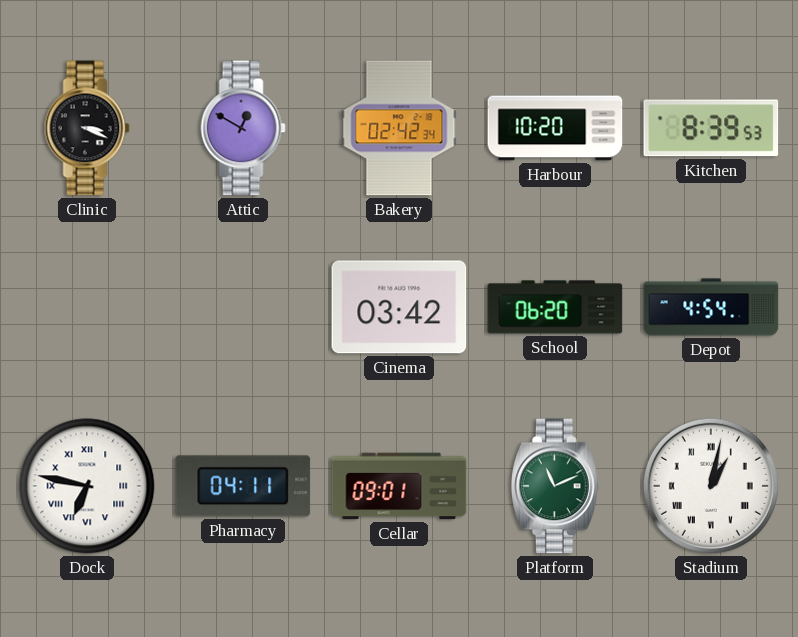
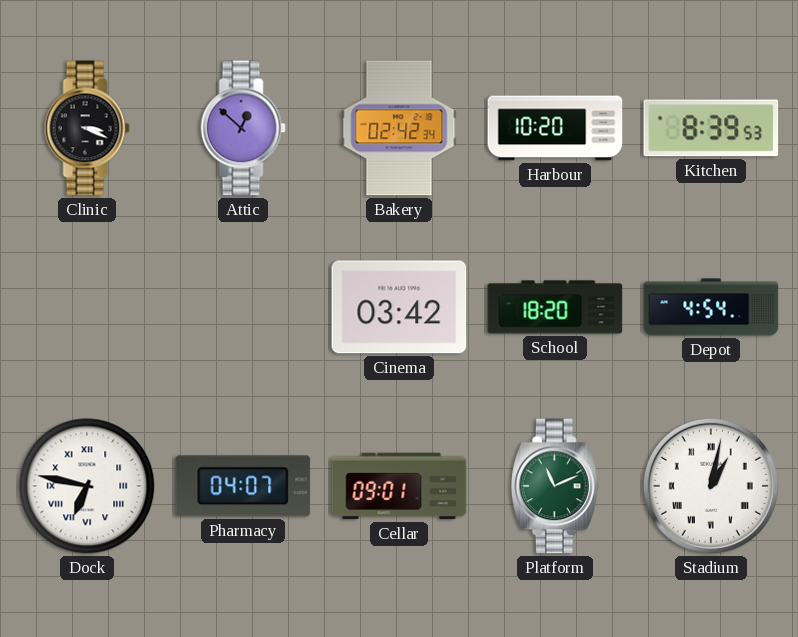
Attic: 12:50 -> 12:52 (243, 128)
School: 06:20 -> 18:20 (555, 307)
Pharmacy: 04:11 -> 04:07 (243, 486)
